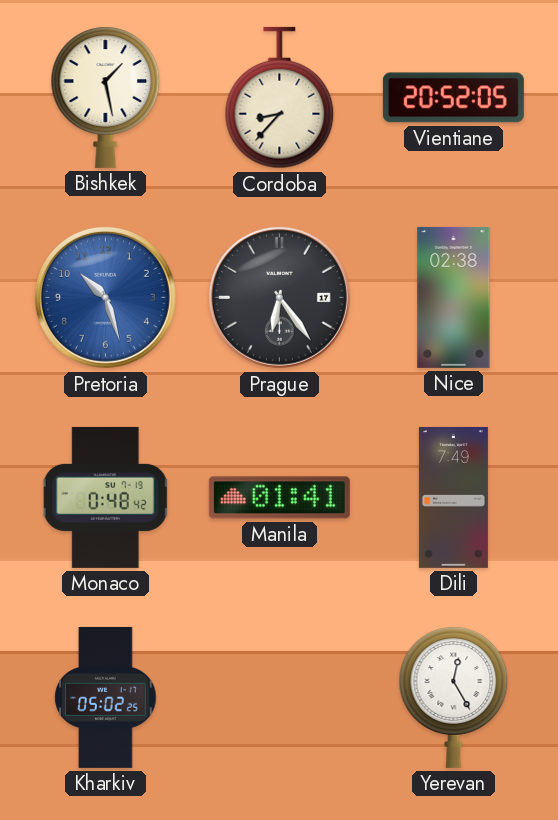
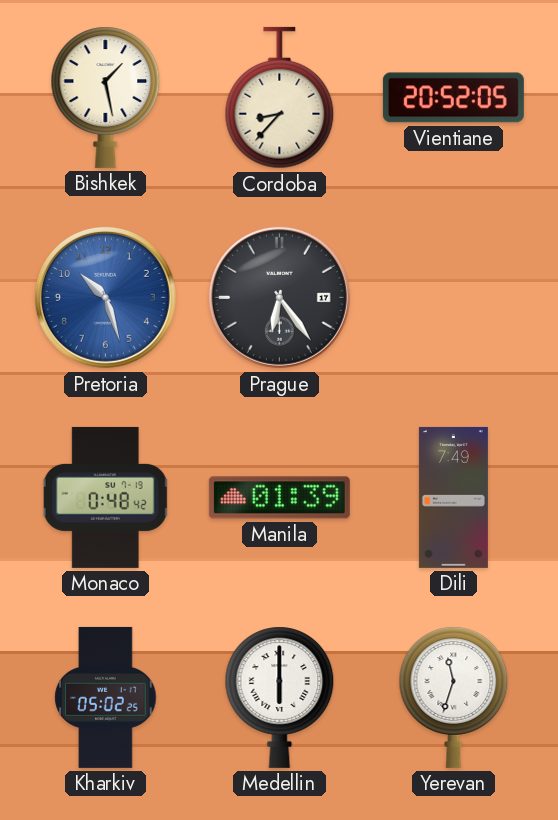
Nice: 02:38 -> none (454, 297)
Manila: 01:41 -> 01:39 (279, 498)
Medellin: none -> 6:00 (280, 697)
Yerevan: 12:25 -> 11:33 (454, 697)
